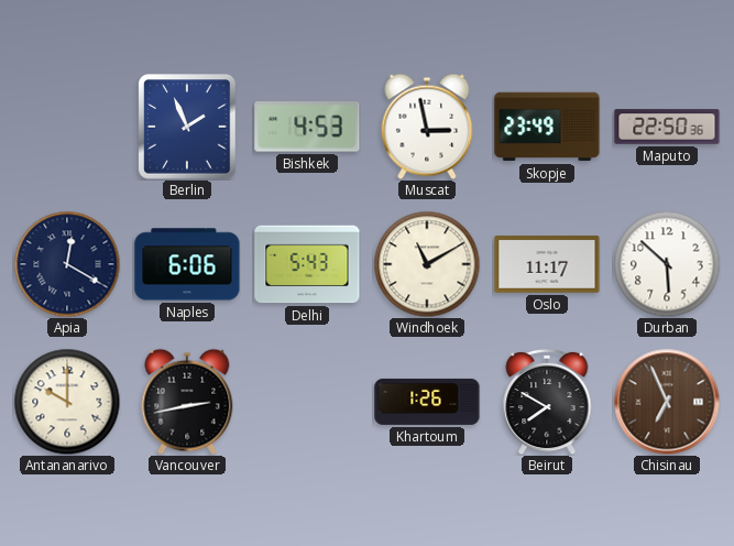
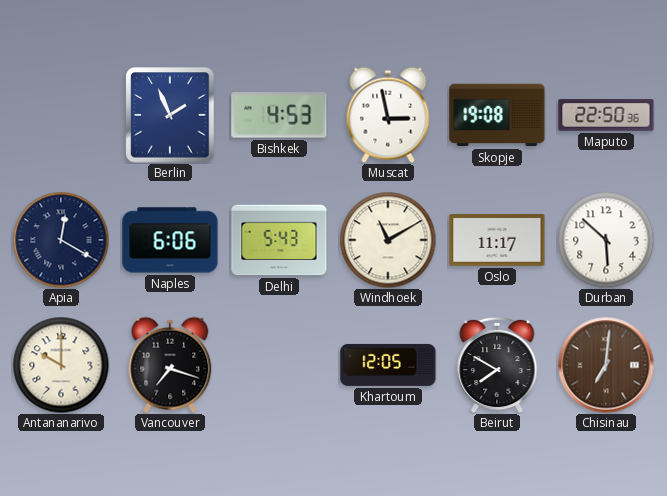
Skopje: 23:49 -> 19:08 (497, 115)
Vancouver: 2:43 -> 7:18 (170, 365)
Khartoum: 1:26 -> 12:05 (388, 365)
Chisinau: 6:56 -> 7:01 (606, 365)
